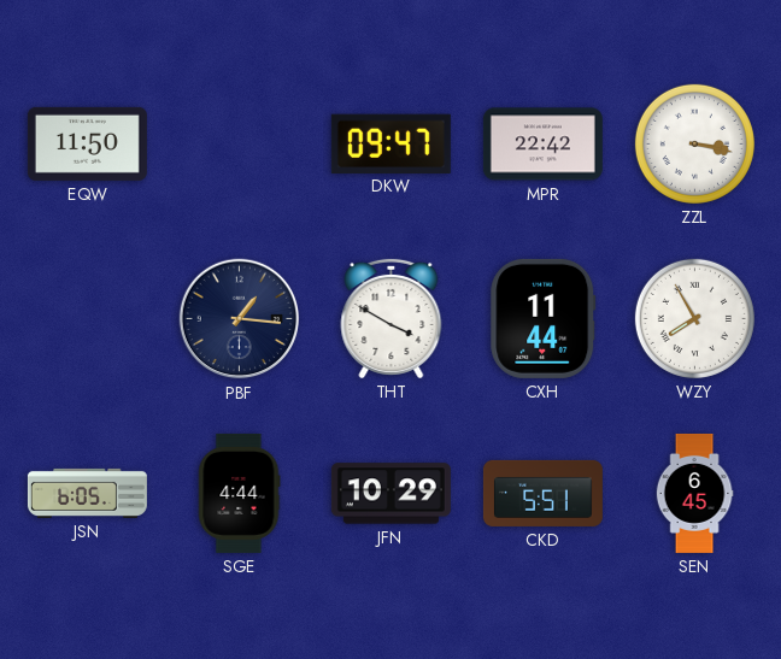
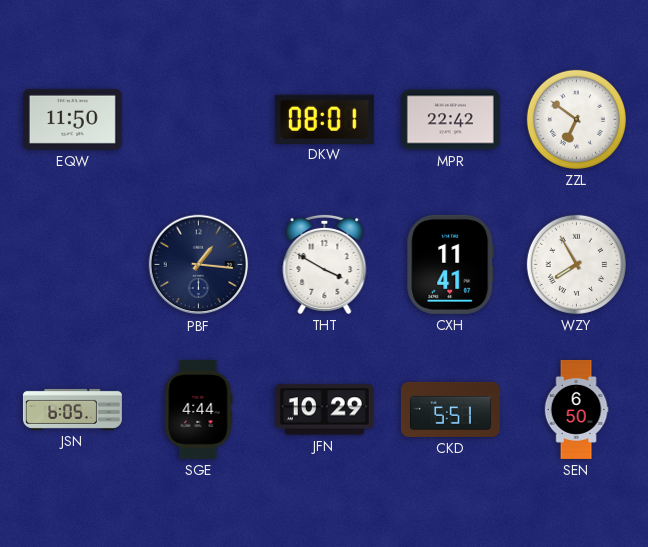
DKW: 09:47 -> 08:01 (324, 119)
ZZL: 3:17 -> 6:51 (576, 119)
CXH: 11:44 -> 11:41 (451, 264)
SEN: 6:45 -> 6:50 (576, 409)
